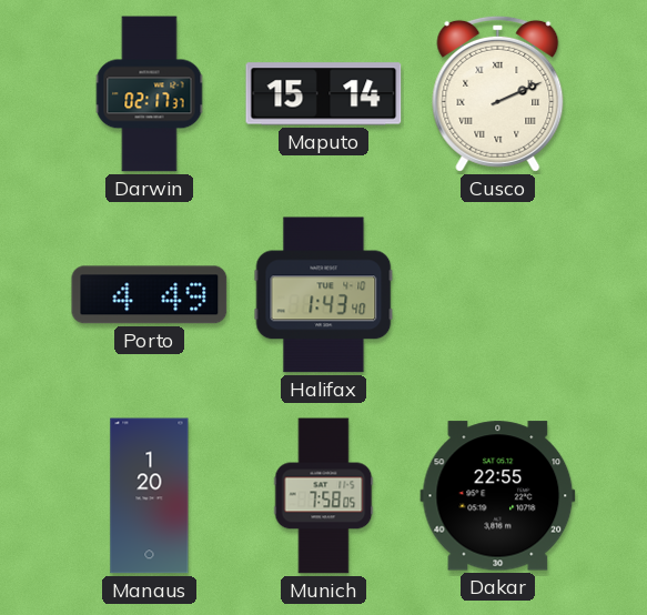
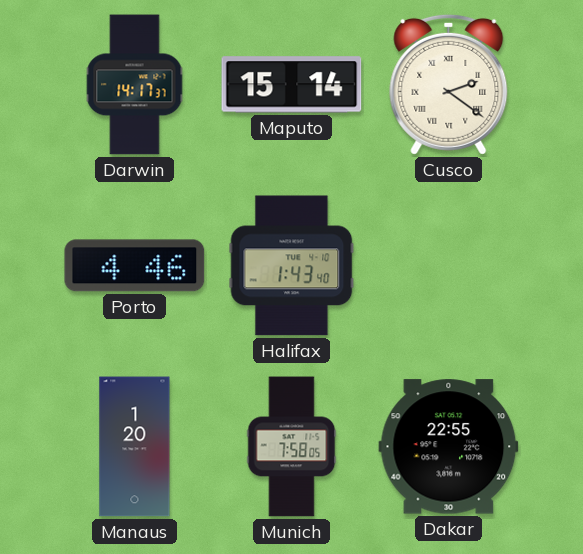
Darwin: 02:17 -> 14:17 (135, 85)
Cusco: 2:11 -> 2:21 (449, 84)
Porto: 4:49 -> 4:46 (135, 266)
